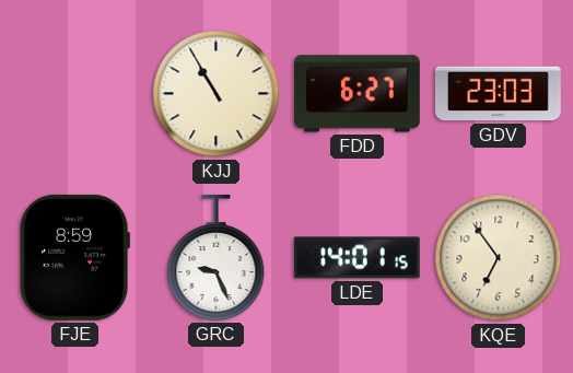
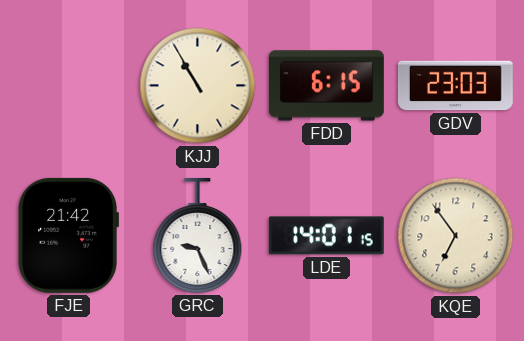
FDD: 6:27 -> 6:15 (326, 86)
FJE: 8:59 -> 21:42 (68, 235)
